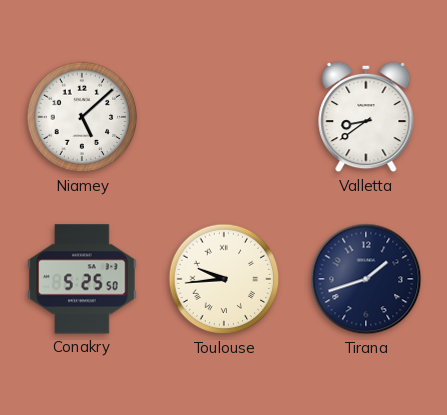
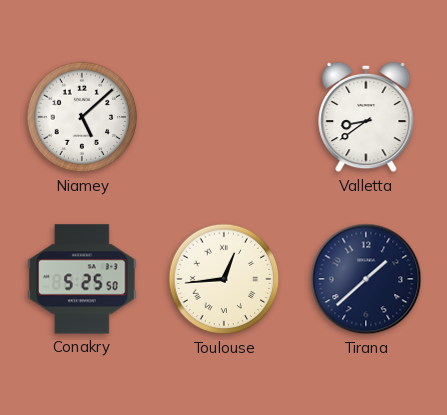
Toulouse: 9:44 -> 12:44 (224, 279)
Tirana: 1:42 -> 1:38 (366, 279)
